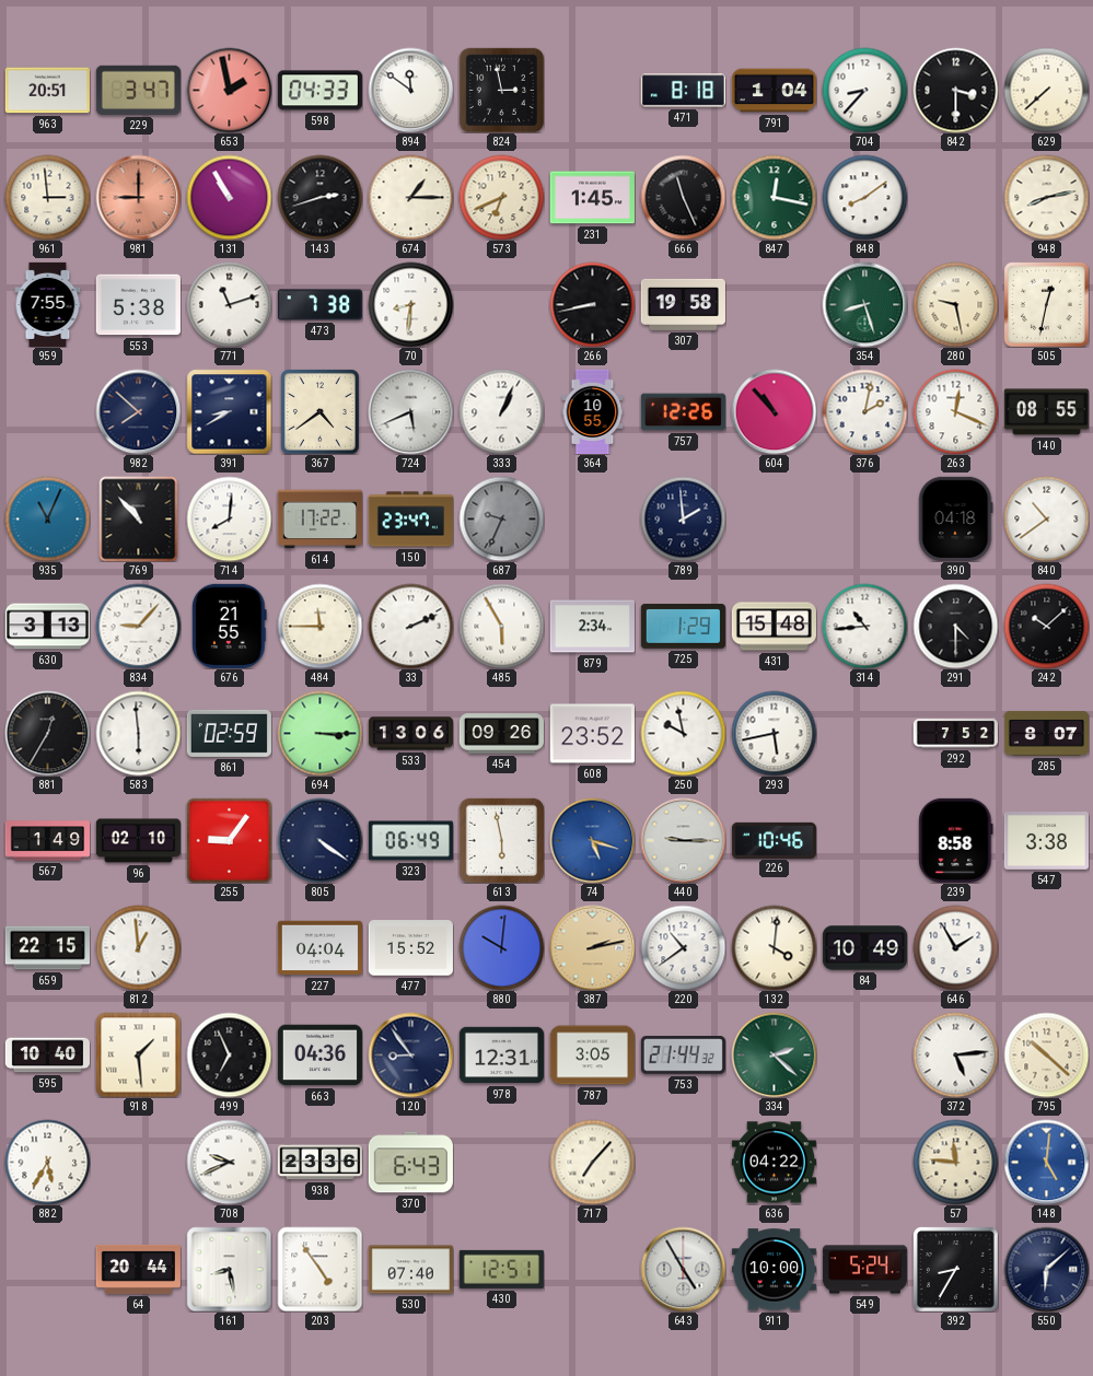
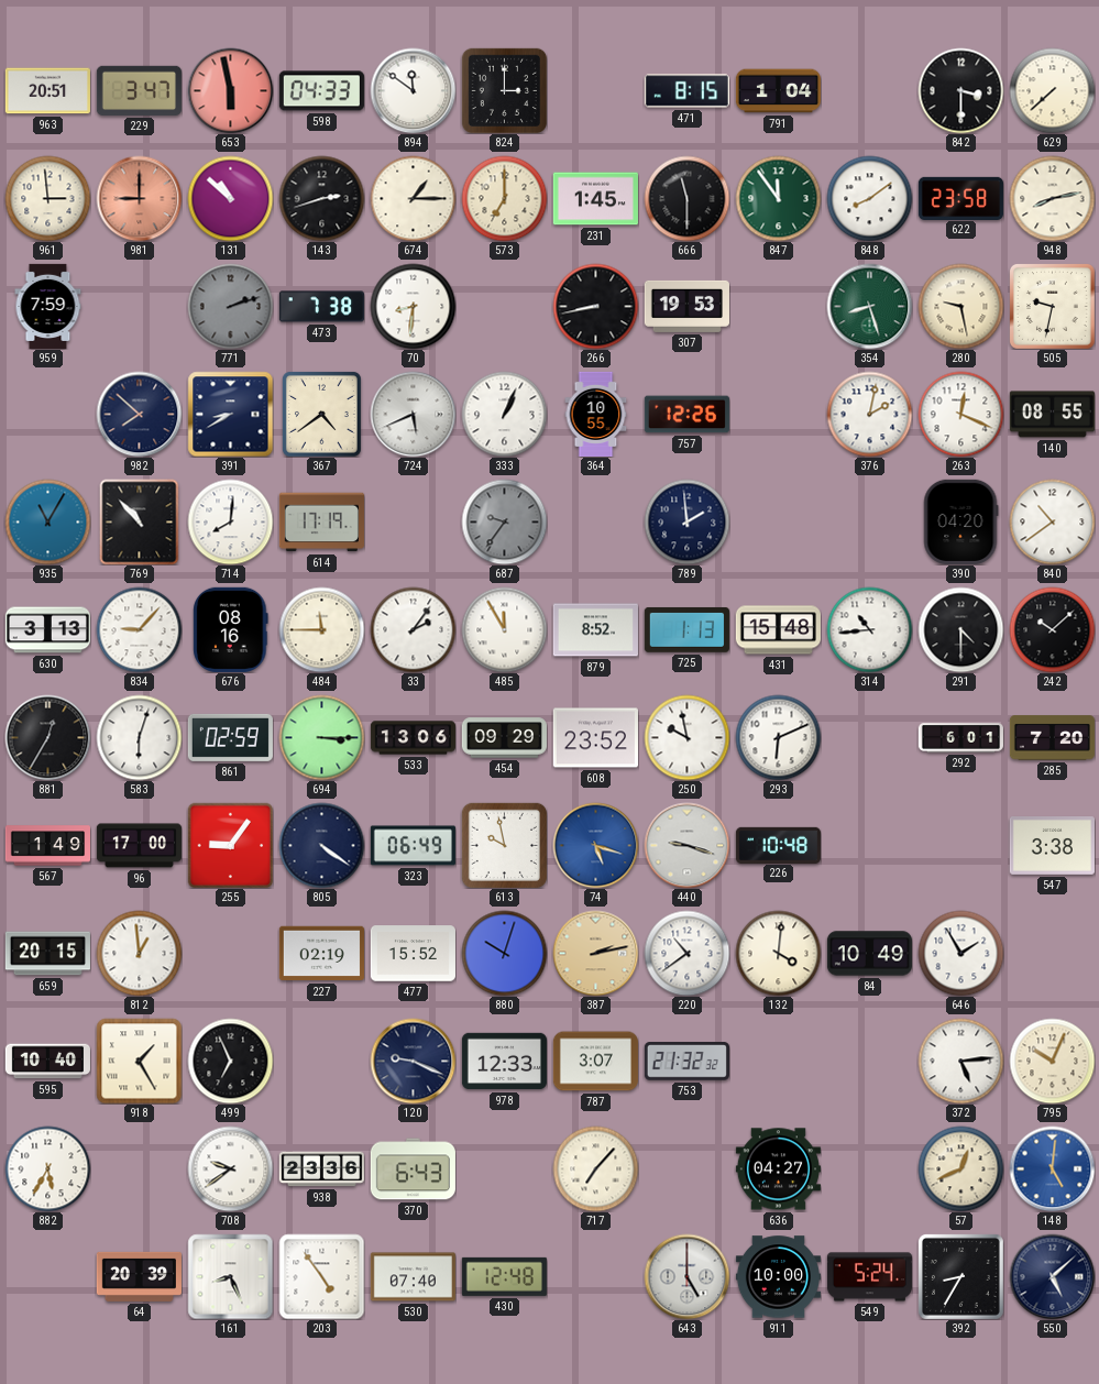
653: 1:58 -> 5:58 (230, 90)
824: 2:58 -> 3:00 (504, 90)
471: 8:18 -> 8:15 (686, 91)
704: 8:37 -> none (864, 90)
131: 10:55 -> 10:52 (230, 198)
573: 6:41 -> 7:00 (504, 198)
666: 11:26 -> 11:30 (686, 198)
847: 12:17 -> 11:54 (778, 198)
622: none -> 23:58 (960, 198)
959: 7:55 -> 7:59 (48, 306)
553: 5:38 -> none (138, 305)
771: 11:12 -> 2:12 (230, 306)
771 dial: white -> grey (230, 306)
307: 19:58 -> 19:53 (686, 306)
505: 12:32 -> 9:32 (1052, 306)
604: 10:53 -> none (774, 411)
935: 11:04 -> 11:05 (47, 521)
614: 17:22 -> 17:19 (321, 523)
150: 23:47 -> none (410, 520)
687: 9:34 -> 9:36 (504, 521)
390: 04:18 -> 04:20 (960, 521)
676: 21:55 -> 08:16 (231, 629)
33: 2:11 -> 2:06 (413, 629)
485: 5:55 -> 11:55 (504, 629)
879: 2:34 -> 8:52 (595, 630)
725: 1:29 -> 1:13 (686, 630)
583: 5:59 -> 6:03 (139, 737)
454: 09:26 -> 09:29 (504, 738)
293: 5:43 -> 6:11 (778, 737)
292: 7:52 -> 6:01 (960, 738)
285: 8:07 -> 7:20 (1052, 738)
96: 02:10 -> 17:00 (139, 846)
613: 5:58 -> 9:58 (504, 845)
440: 9:15 -> 9:18 (686, 845)
226: 10:46 -> 10:48 (778, 845)
239: 8:58 -> none (956, 840)
659: 22:15 -> 20:15 (47, 954)
227: 04:04 -> 02:19 (321, 954)
880: 10:01 -> 10:03 (504, 953)
918: 1:29 -> 1:25 (139, 1061)
663: 04:36 -> none (319, 1056)
120: 8:54 -> 9:19 (413, 1061)
978: 12:31 -> 12:33 (504, 1062)
787: 3:05 -> 3:07 (595, 1062)
753: 21:44 -> 21:32 (686, 1062)
334: 2:22 -> none (774, 1054)
795: 10:22 -> 10:04 (1052, 1061)
708: 9:41 -> 9:39 (230, 1168)
636: 04:22 -> 04:27 (778, 1169)
57: 11:46 -> 12:41 (960, 1168)
64: 20:44 -> 20:39 (139, 1276)
161: 8:28 -> 8:26 (230, 1276)
430: 12:51 -> 12:48 (504, 1276)
643: 4:55 -> 5:00 (686, 1276)
550: 6:08 -> 5:08 (1052, 1276)
